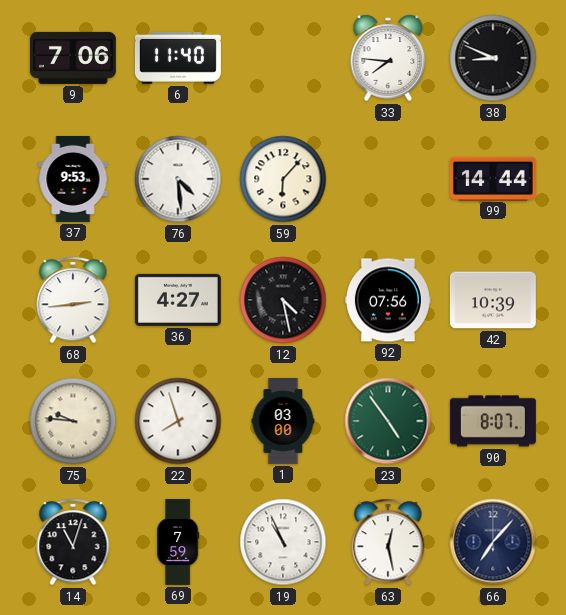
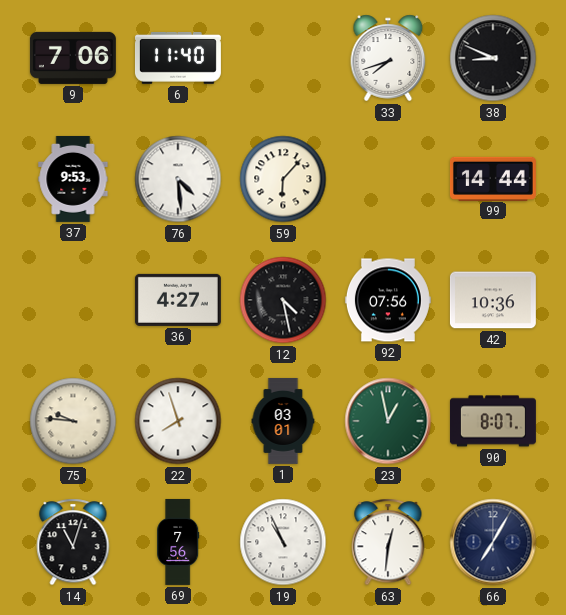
33: 7:46 -> 7:42 (388, 58)
68: 2:44 -> none (73, 300)
42: 10:39 -> 10:36 (493, 300)
1: 03:00 -> 03:01 (283, 421)
23: 4:54 -> 12:58 (388, 421)
69: 7:59 -> 7:56 (178, 542)
63: 12:28 -> 12:31 (388, 542)
66: 7:07 -> 7:05 (493, 542)
